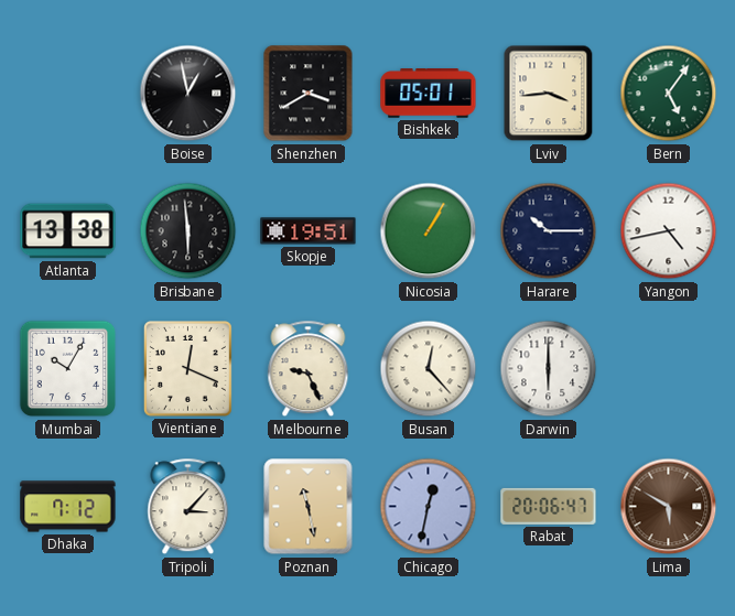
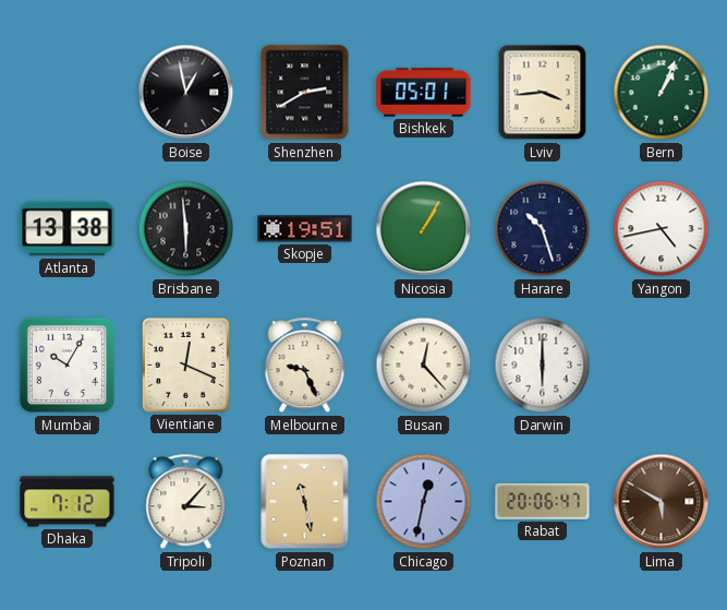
Shenzhen: 3:40 -> 2:40 (305, 93)
Bern: 5:06 -> 1:04 (662, 93)
Harare: 10:15 -> 10:27 (543, 229)
